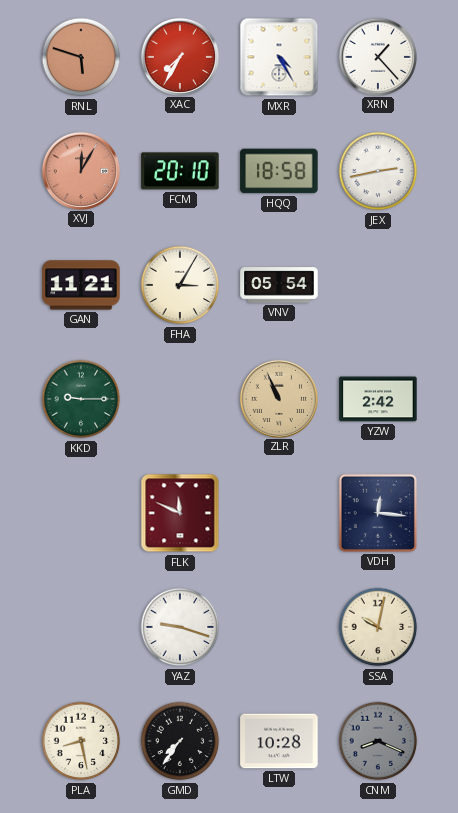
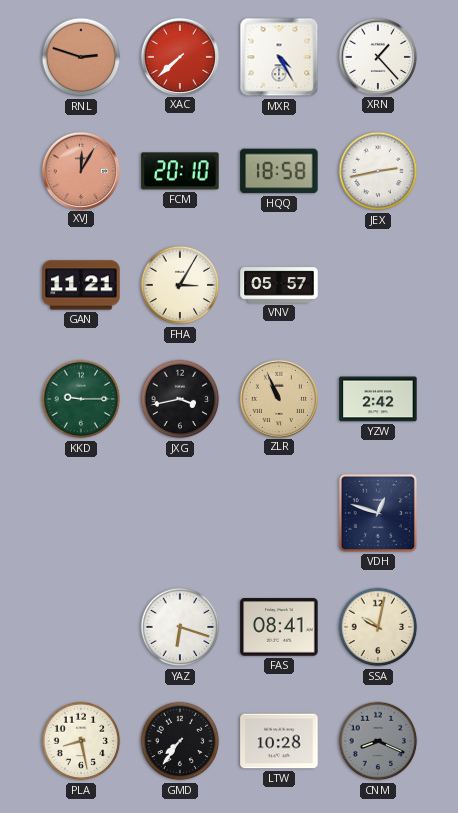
RNL: 5:48 -> 2:48 (81, 57)
XAC: 7:35 -> 7:38 (180, 56)
VNV: 05:54 -> 05:57 (279, 285)
JXG: none -> 3:43 (180, 399)
FLK: 11:49 -> none (180, 513)
VDH: 12:16 -> 12:48 (378, 513)
YAZ: 9:18 -> 6:18 (180, 627)
FAS: none -> 08:41 (279, 627)
